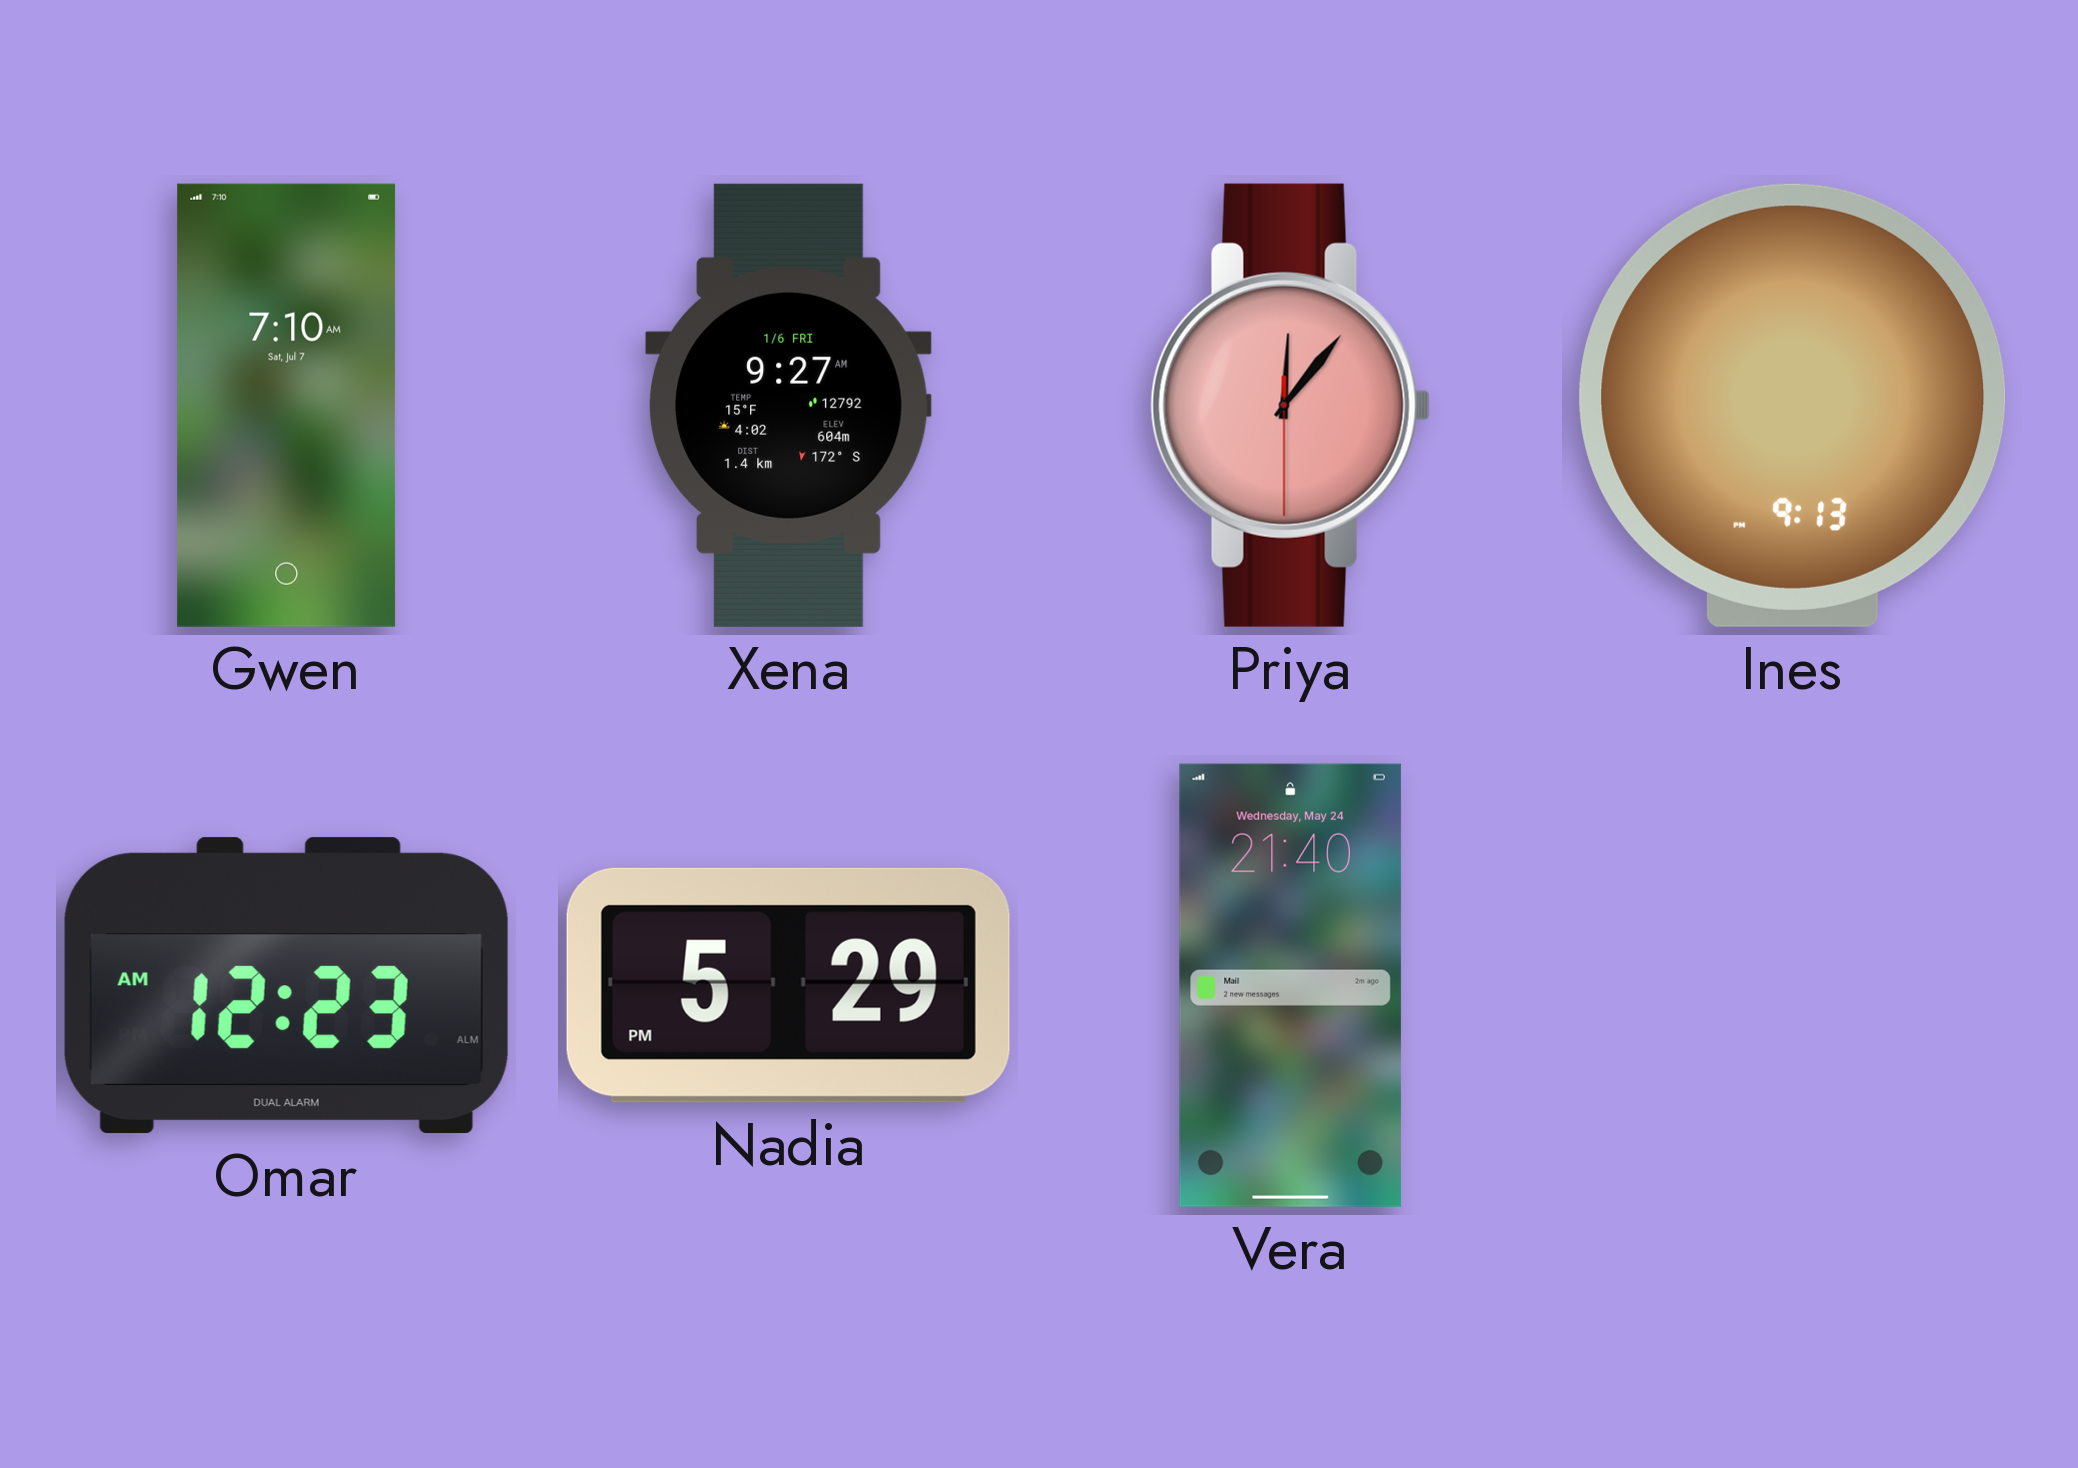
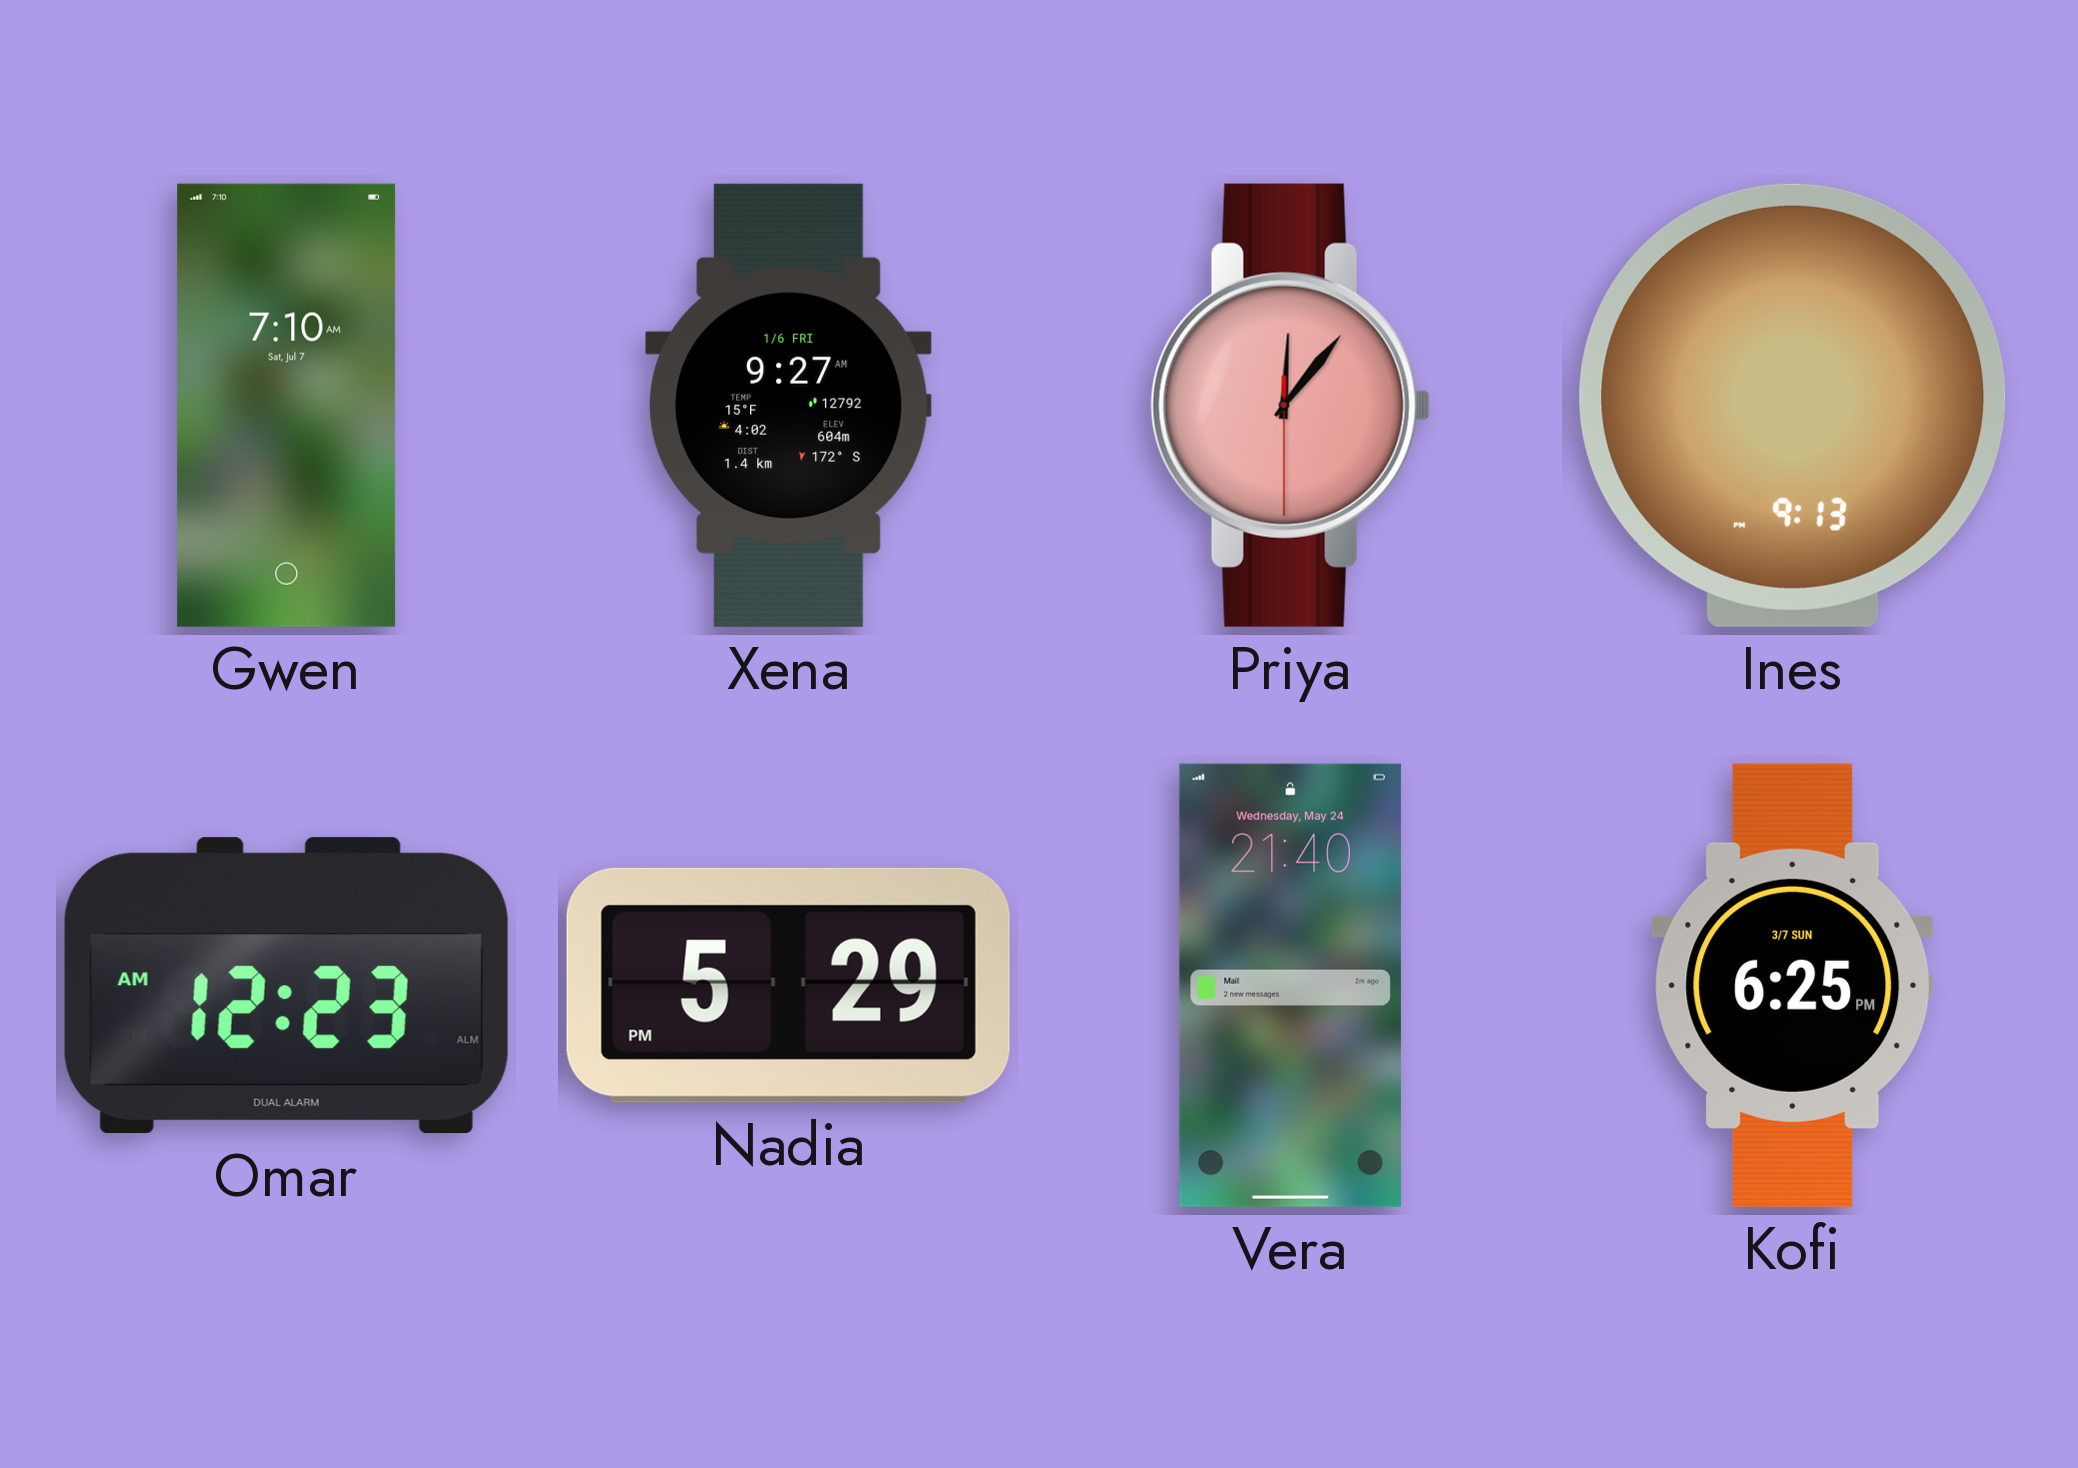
Kofi: none -> 6:25 (1793, 985)
